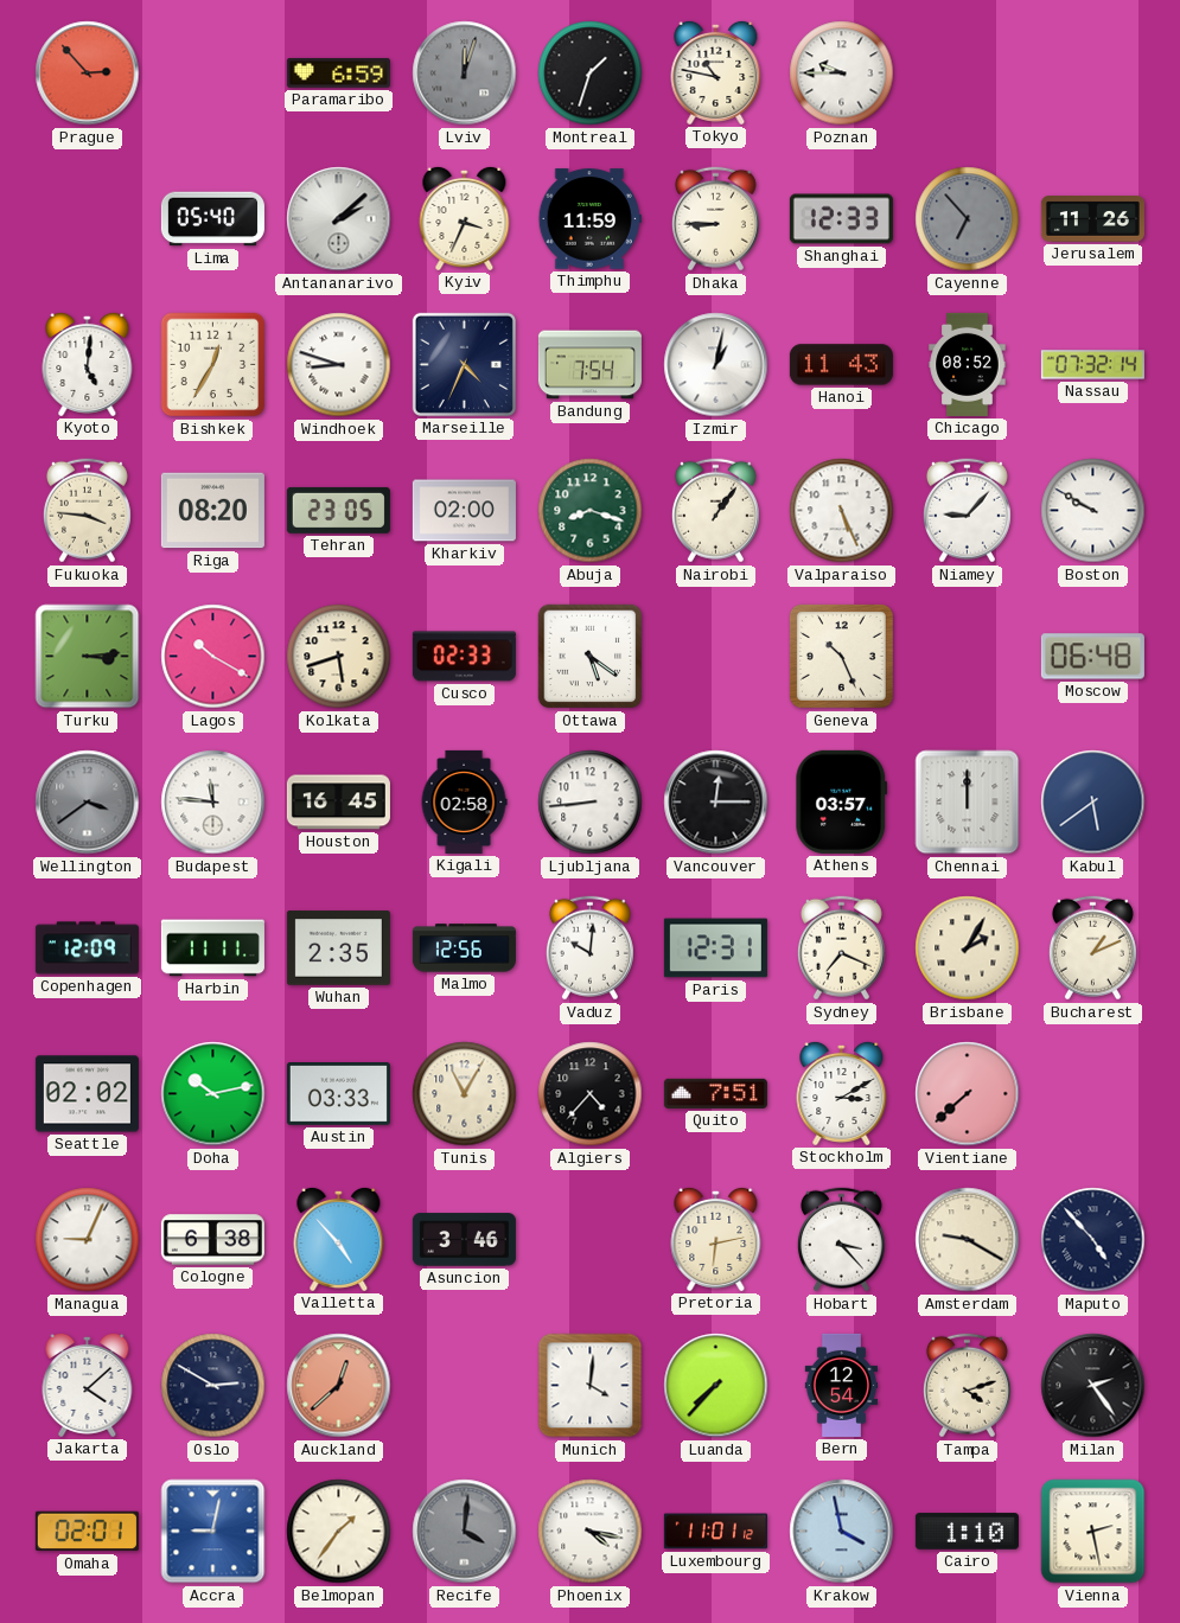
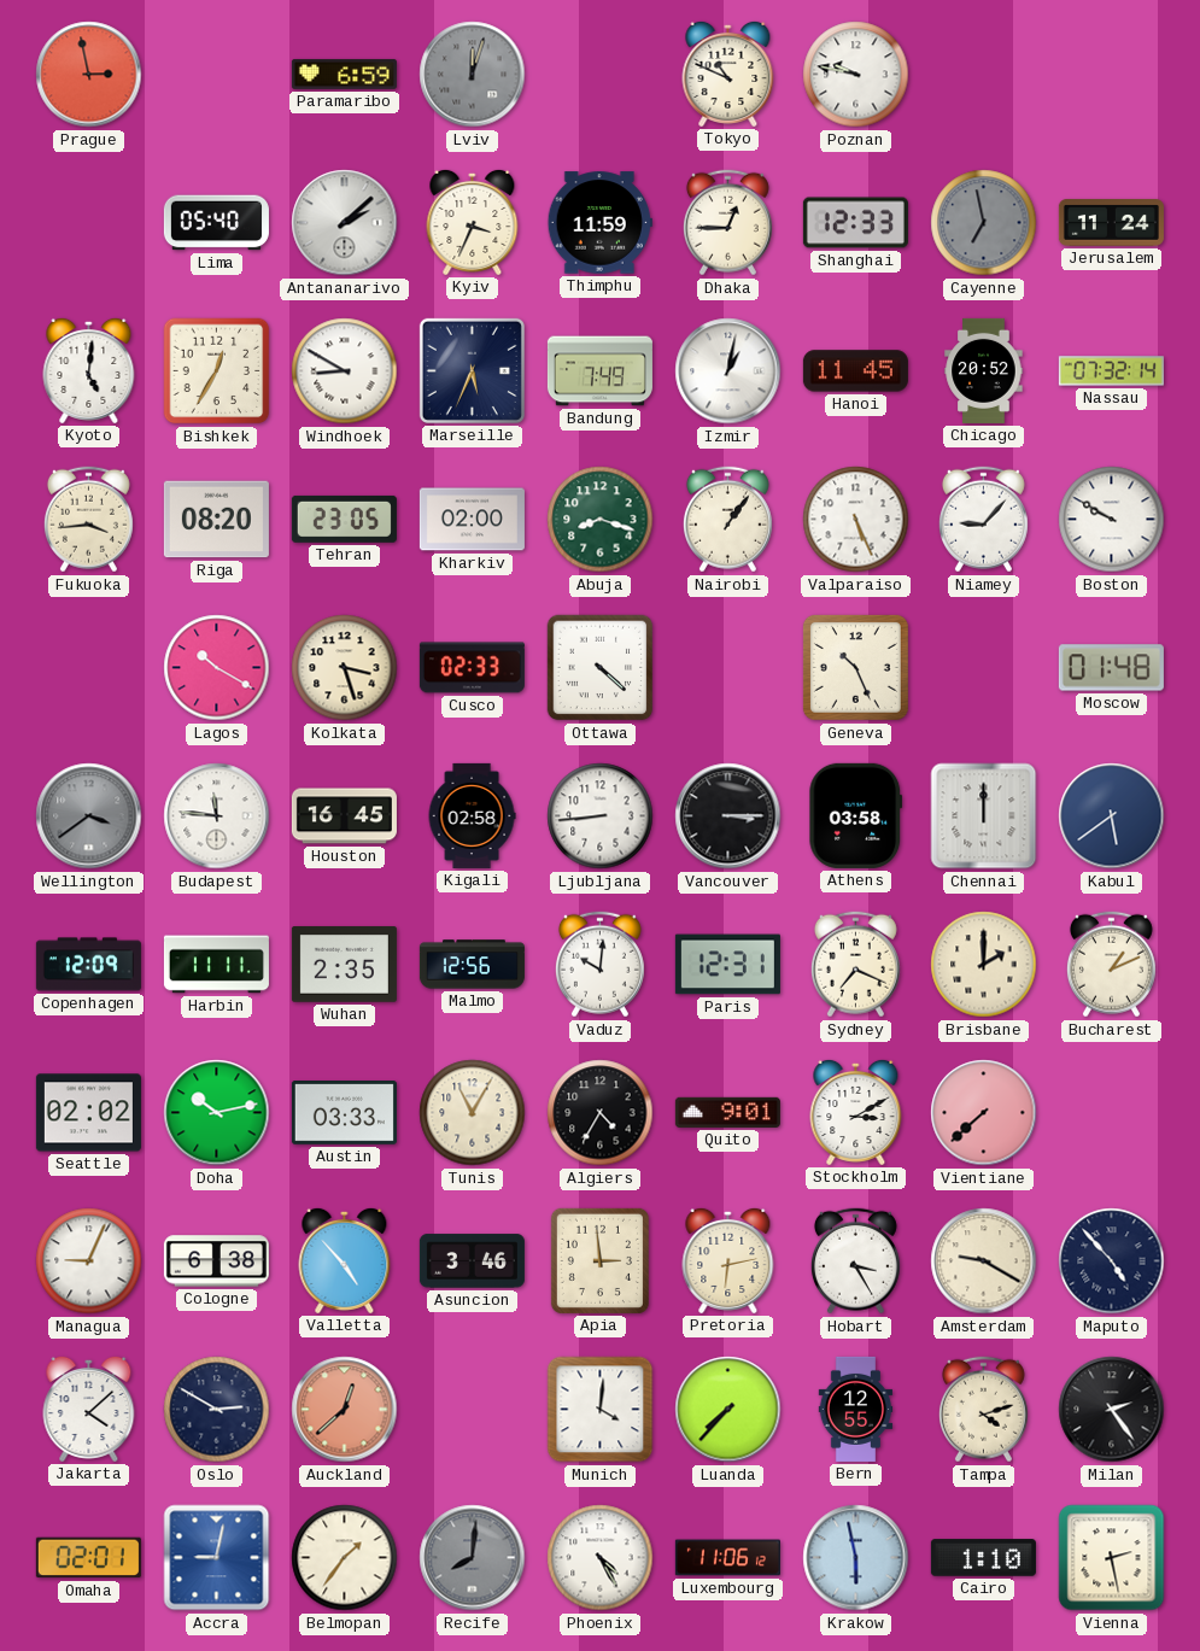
Prague: 2:53 -> 2:58 (89, 75)
Montreal: 1:33 -> none (591, 74)
Tokyo: 10:47 -> 10:49 (728, 74)
Poznan: 9:45 -> 9:47 (856, 75)
Dhaka: 8:45 -> 12:45 (727, 223)
Cayenne: 6:53 -> 6:58 (984, 223)
Jerusalem: 11:26 -> 11:24 (1111, 223)
Windhoek: 8:48 -> 8:50 (345, 371)
Marseille: 4:34 -> 5:34 (472, 370)
Bandung: 7:54 -> 7:49 (599, 371)
Hanoi: 11:43 -> 11:45 (855, 371)
Chicago: 08:52 -> 20:52 (984, 370)
Fukuoka: 3:46 -> 3:44 (88, 520)
Turku: 3:14 -> none (88, 657)
Kolkata: 5:42 -> 3:27 (345, 668)
Ottawa: 5:21 -> 4:22 (601, 668)
Moscow: 06:48 -> 01:48 (1111, 668)
Vancouver: 12:15 -> 3:15 (728, 816)
Athens: 03:57 -> 03:58 (856, 815)
Brisbane: 2:05 -> 2:00 (984, 965)
Algiers: 4:37 -> 4:35 (601, 1113)
Quito: 7:51 -> 9:01 (727, 1112)
Apia: none -> 2:59 (599, 1260)
Hobart: 3:23 -> 3:25 (855, 1261)
Bern: 12:54 -> 12:55 (856, 1409)
Recife: 4:01 -> 8:01 (473, 1558)
Phoenix: 4:17 -> 4:25 (601, 1558)
Luxembourg: 11:01 -> 11:06 (727, 1558)
Krakow: 3:58 -> 5:58 (856, 1558)
